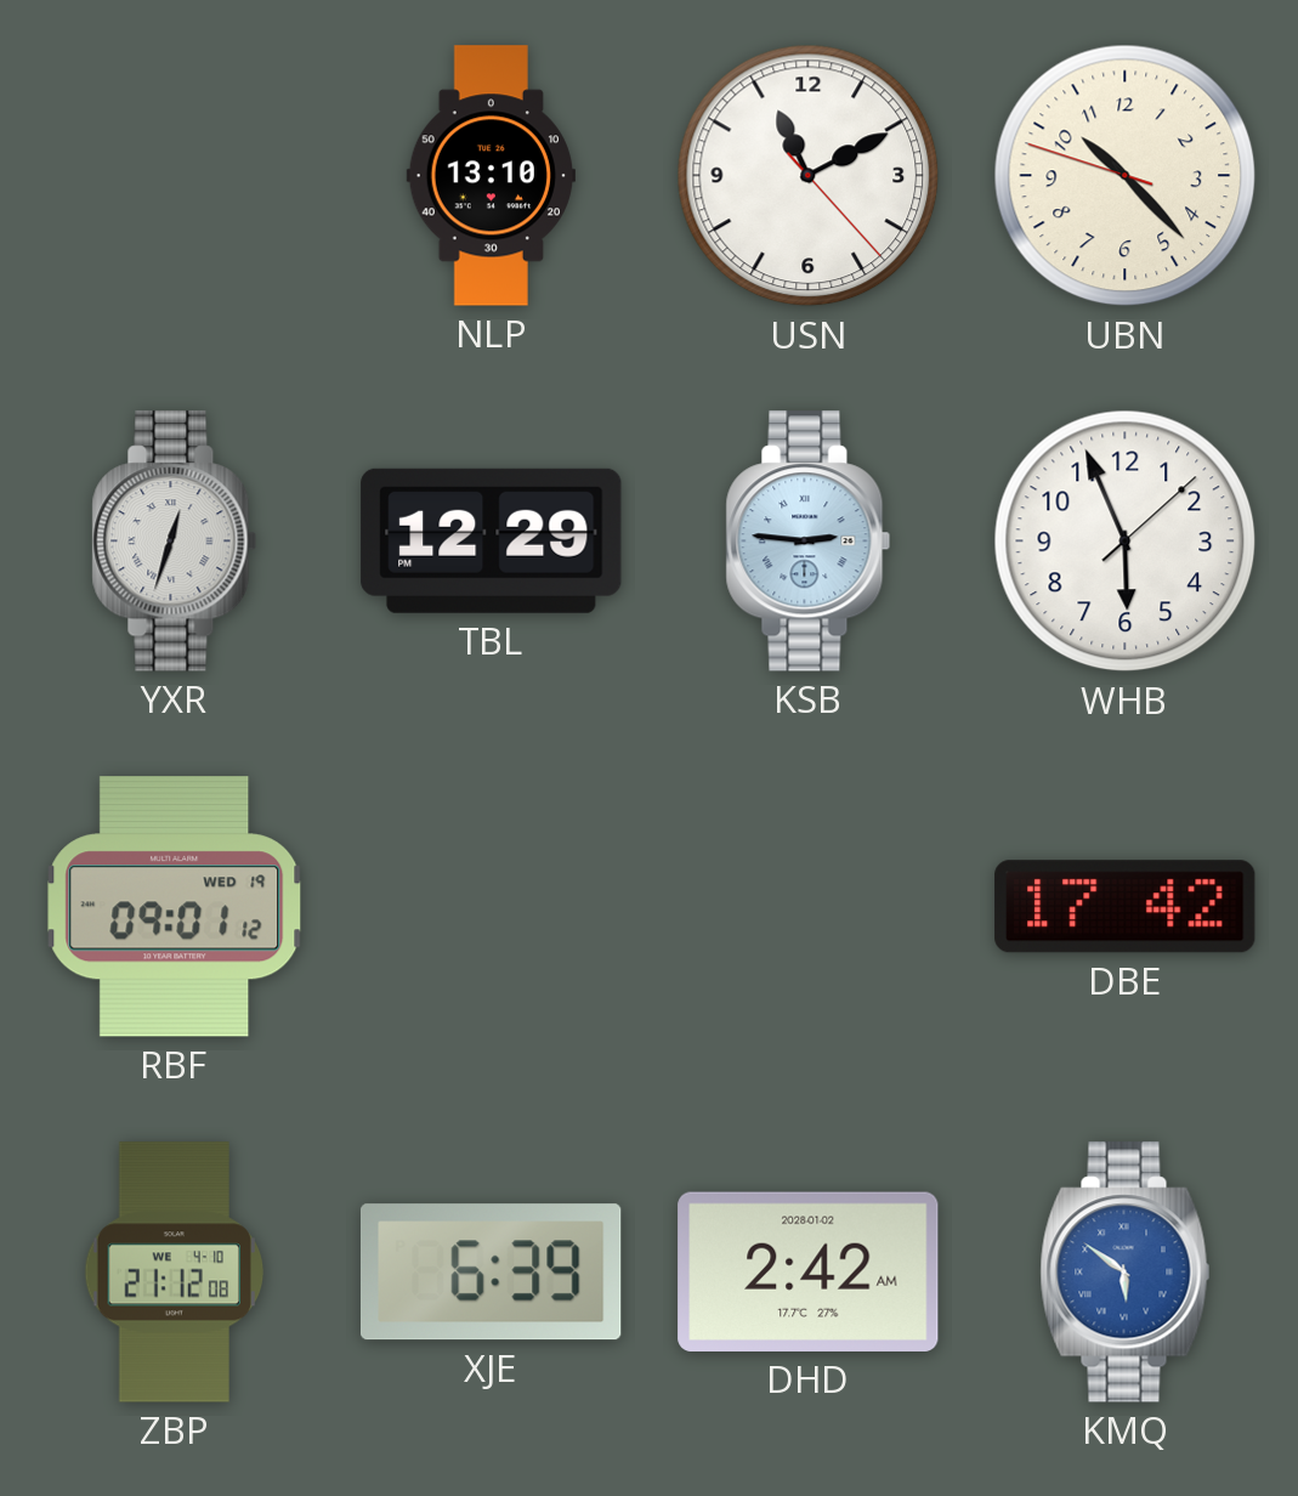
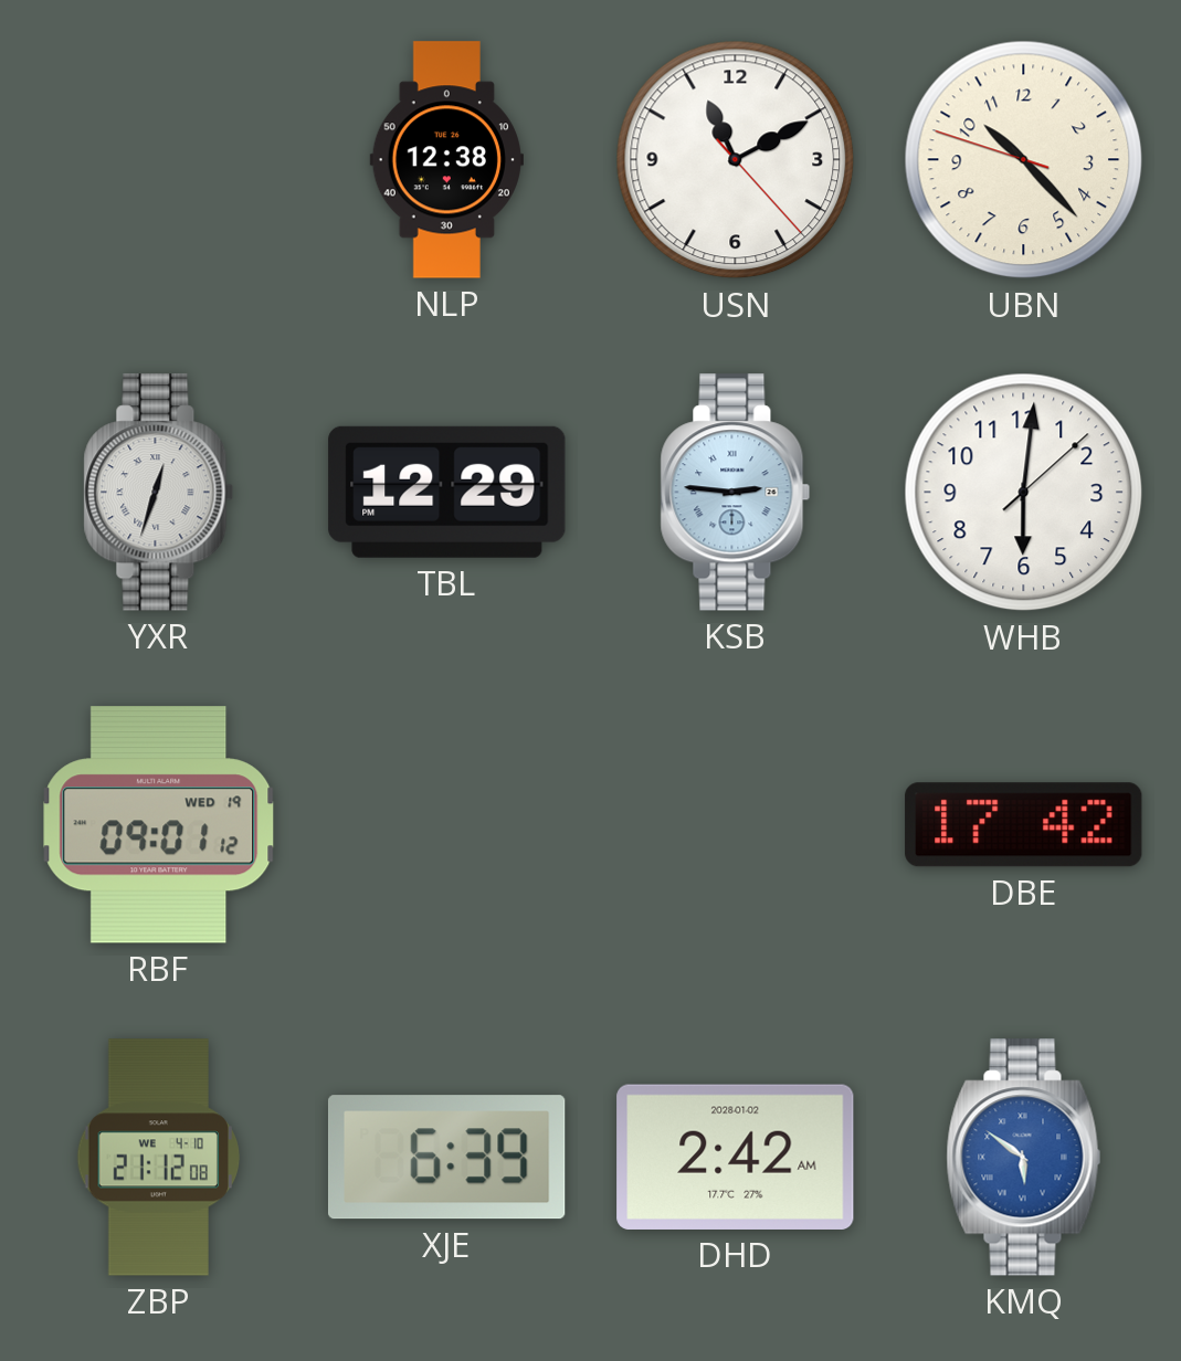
NLP: 13:10 -> 12:38 (446, 160)
WHB: 5:56 -> 6:01 (1024, 493)
